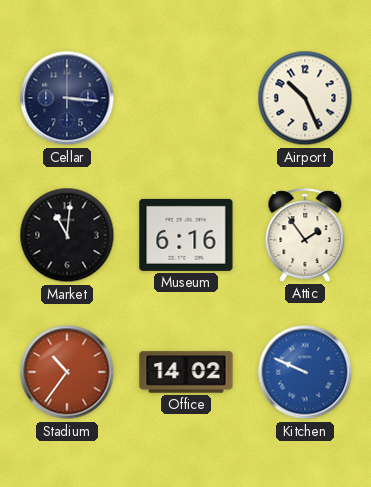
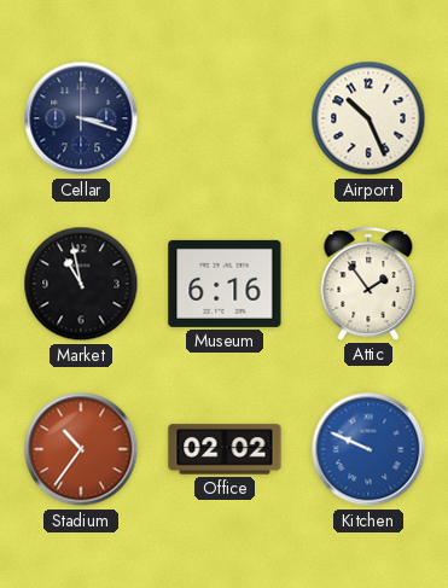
Cellar: 3:16 -> 3:18 (81, 118)
Market: 11:01 -> 10:58 (81, 284)
Office: 14:02 -> 02:02 (225, 449)
